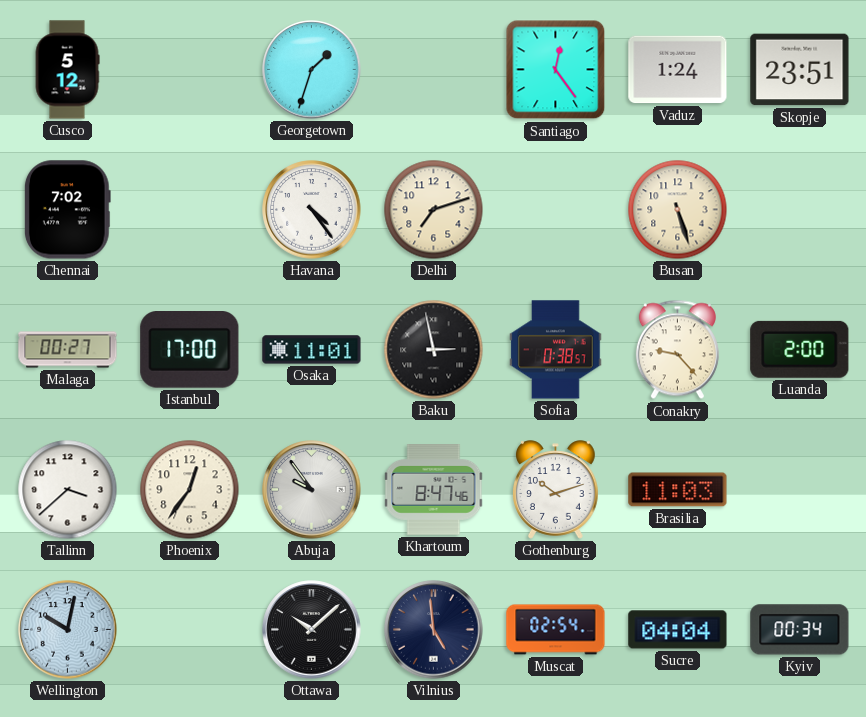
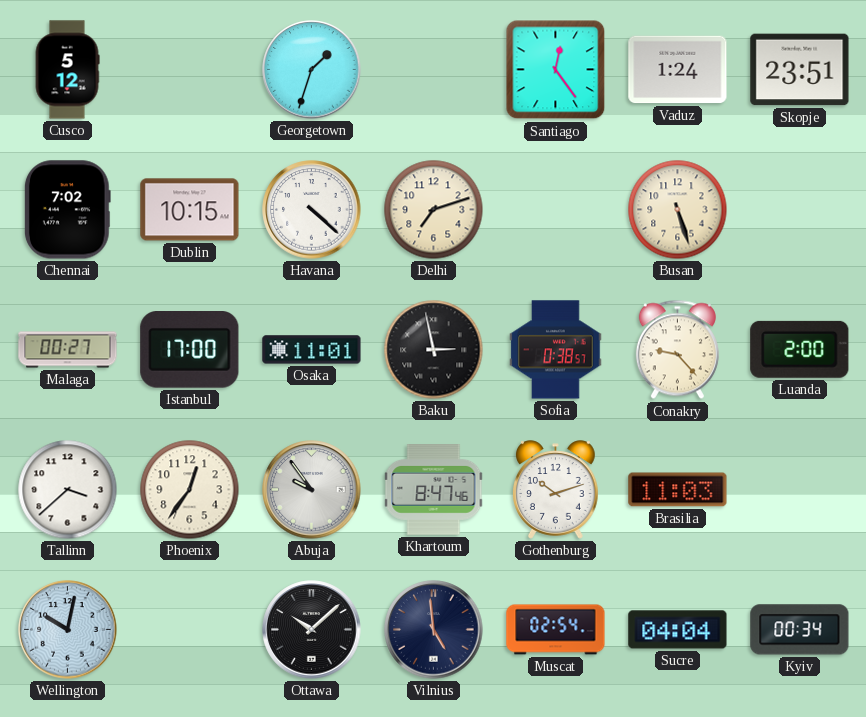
Dublin: none -> 10:15 (190, 210)
Havana: 4:24 -> 4:22 (312, 210)
